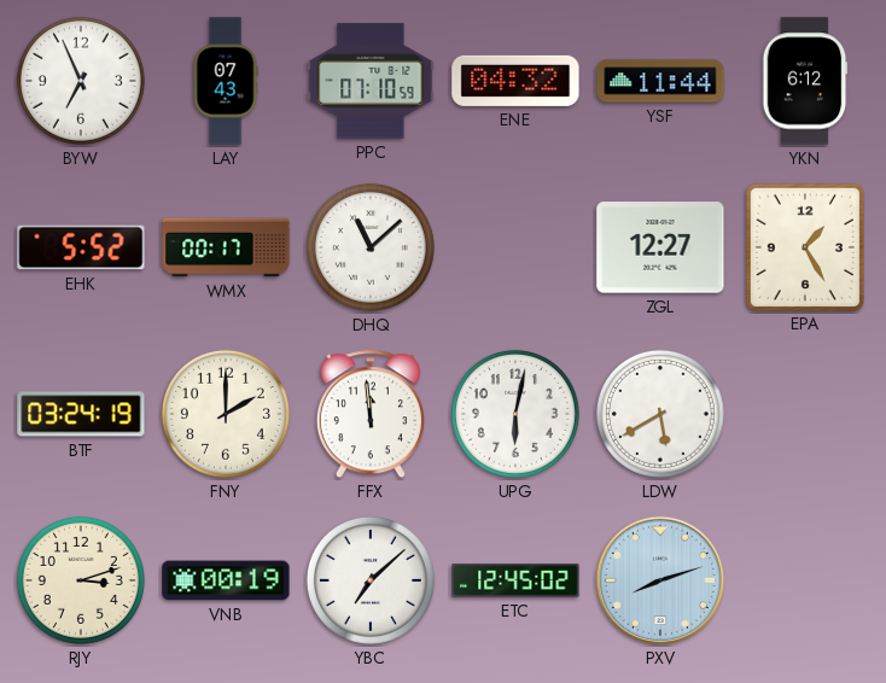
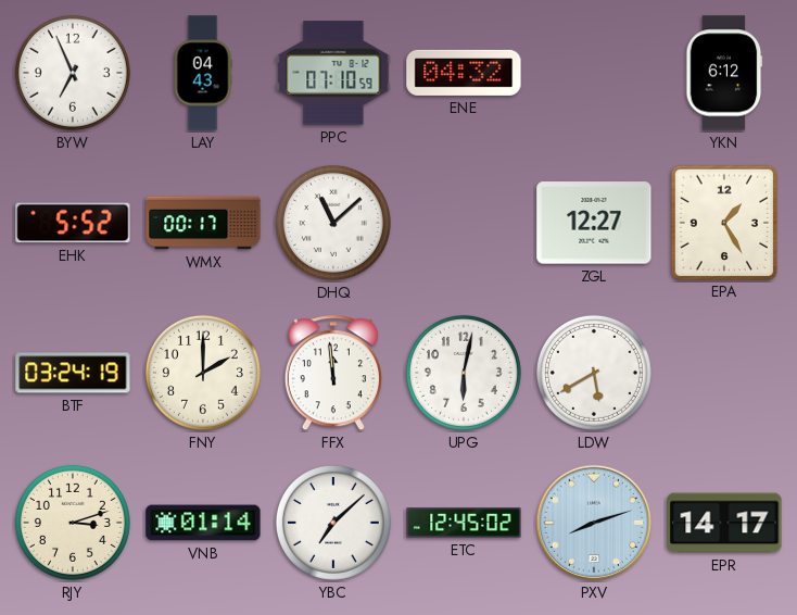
LAY: 07:43 -> 04:43 (203, 73)
YSF: 11:44 -> none (660, 81)
VNB: 00:19 -> 01:14 (203, 523)
EPR: none -> 14:17 (724, 523)
